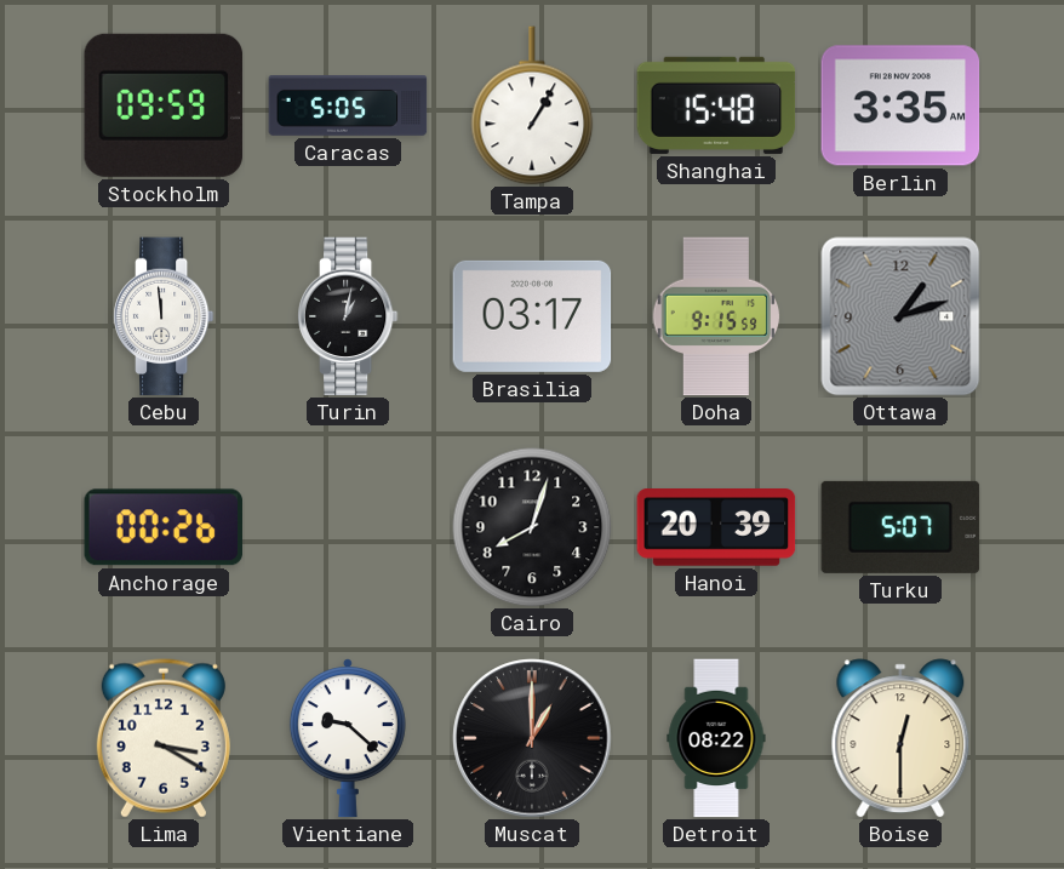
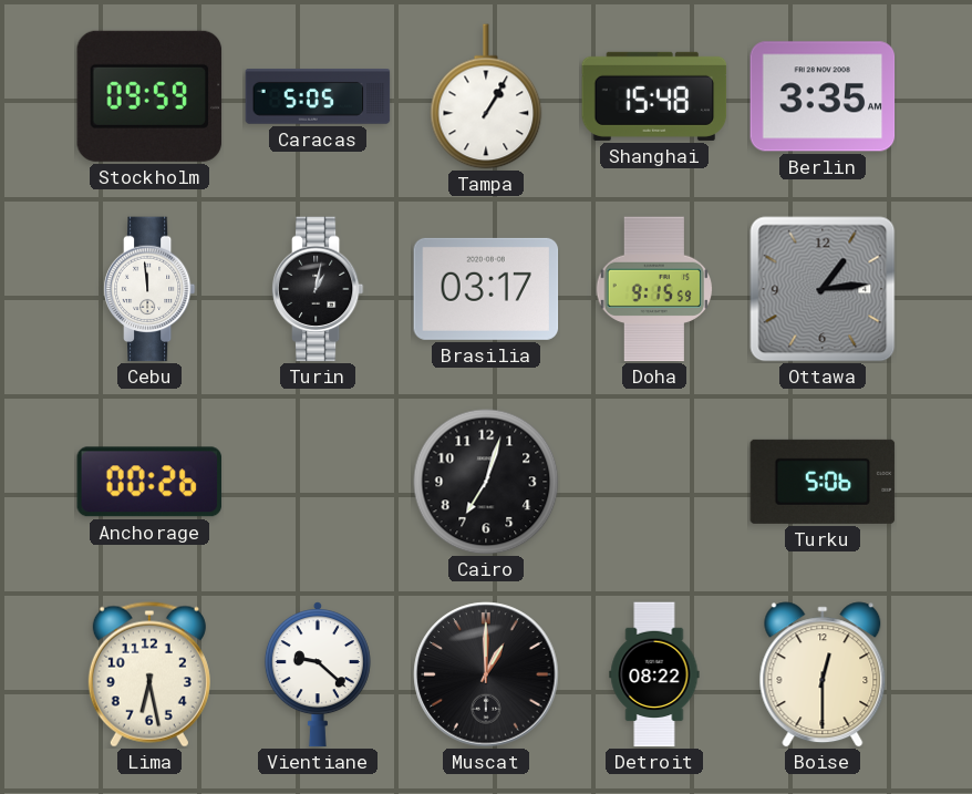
Ottawa: 1:12 -> 1:14 (823, 289)
Cairo: 8:03 -> 7:03 (486, 482)
Hanoi: 20:39 -> none (716, 527)
Turku: 5:07 -> 5:06 (823, 482)
Lima: 3:20 -> 6:28 (149, 674)
